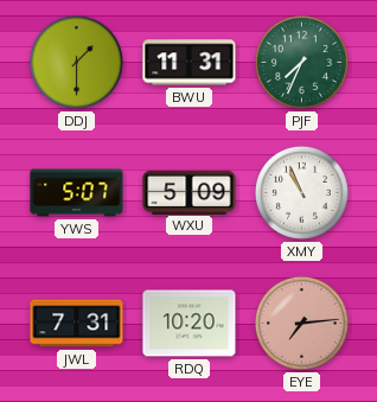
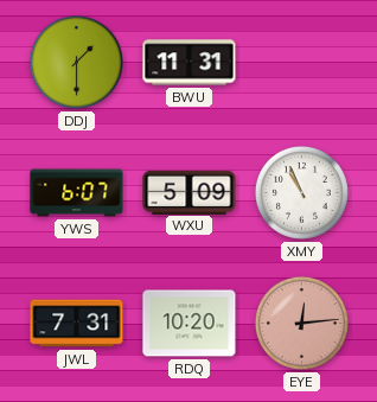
PJF: 7:34 -> none (301, 62)
YWS: 5:07 -> 6:07 (77, 193)
EYE: 7:14 -> 12:14 (301, 323)
